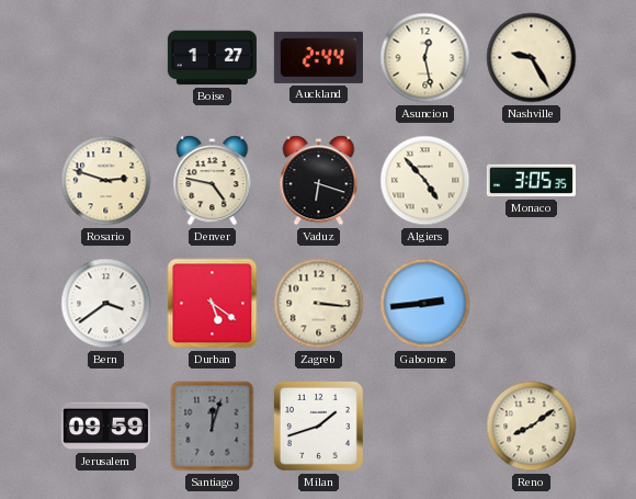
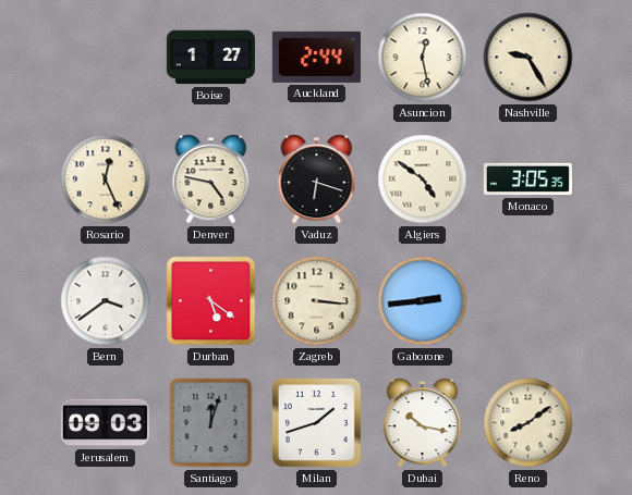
Rosario: 2:48 -> 12:26 (106, 180)
Algiers: 4:53 -> 4:51 (423, 180)
Jerusalem: 09:59 -> 09:03 (105, 423)
Dubai: none -> 10:17 (423, 423)
